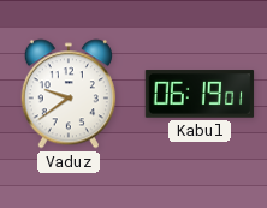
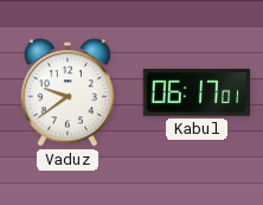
Kabul: 06:19 -> 06:17 (197, 92)
